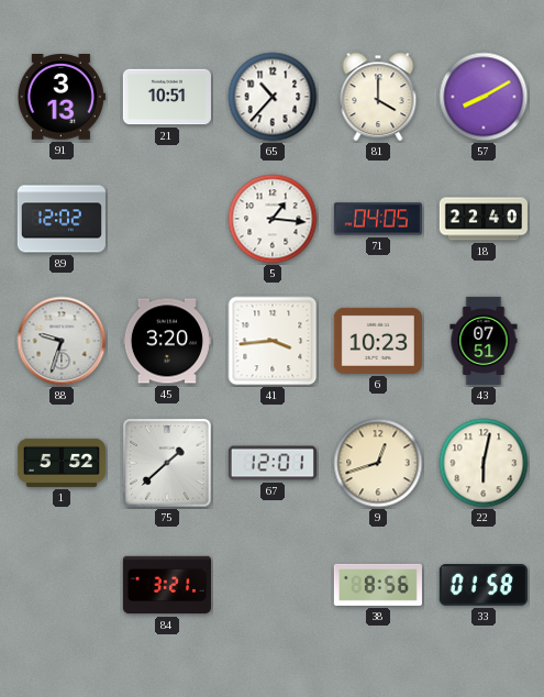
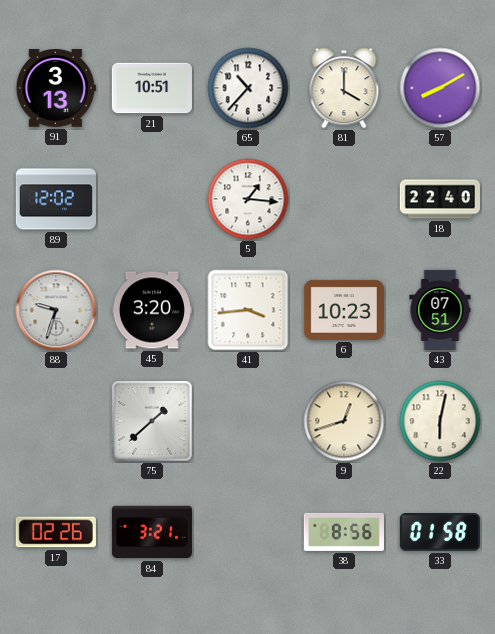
71: 04:05 -> none (378, 219)
1: 5:52 -> none (62, 463)
67: 12:01 -> none (273, 463)
17: none -> 02:26 (56, 532)
